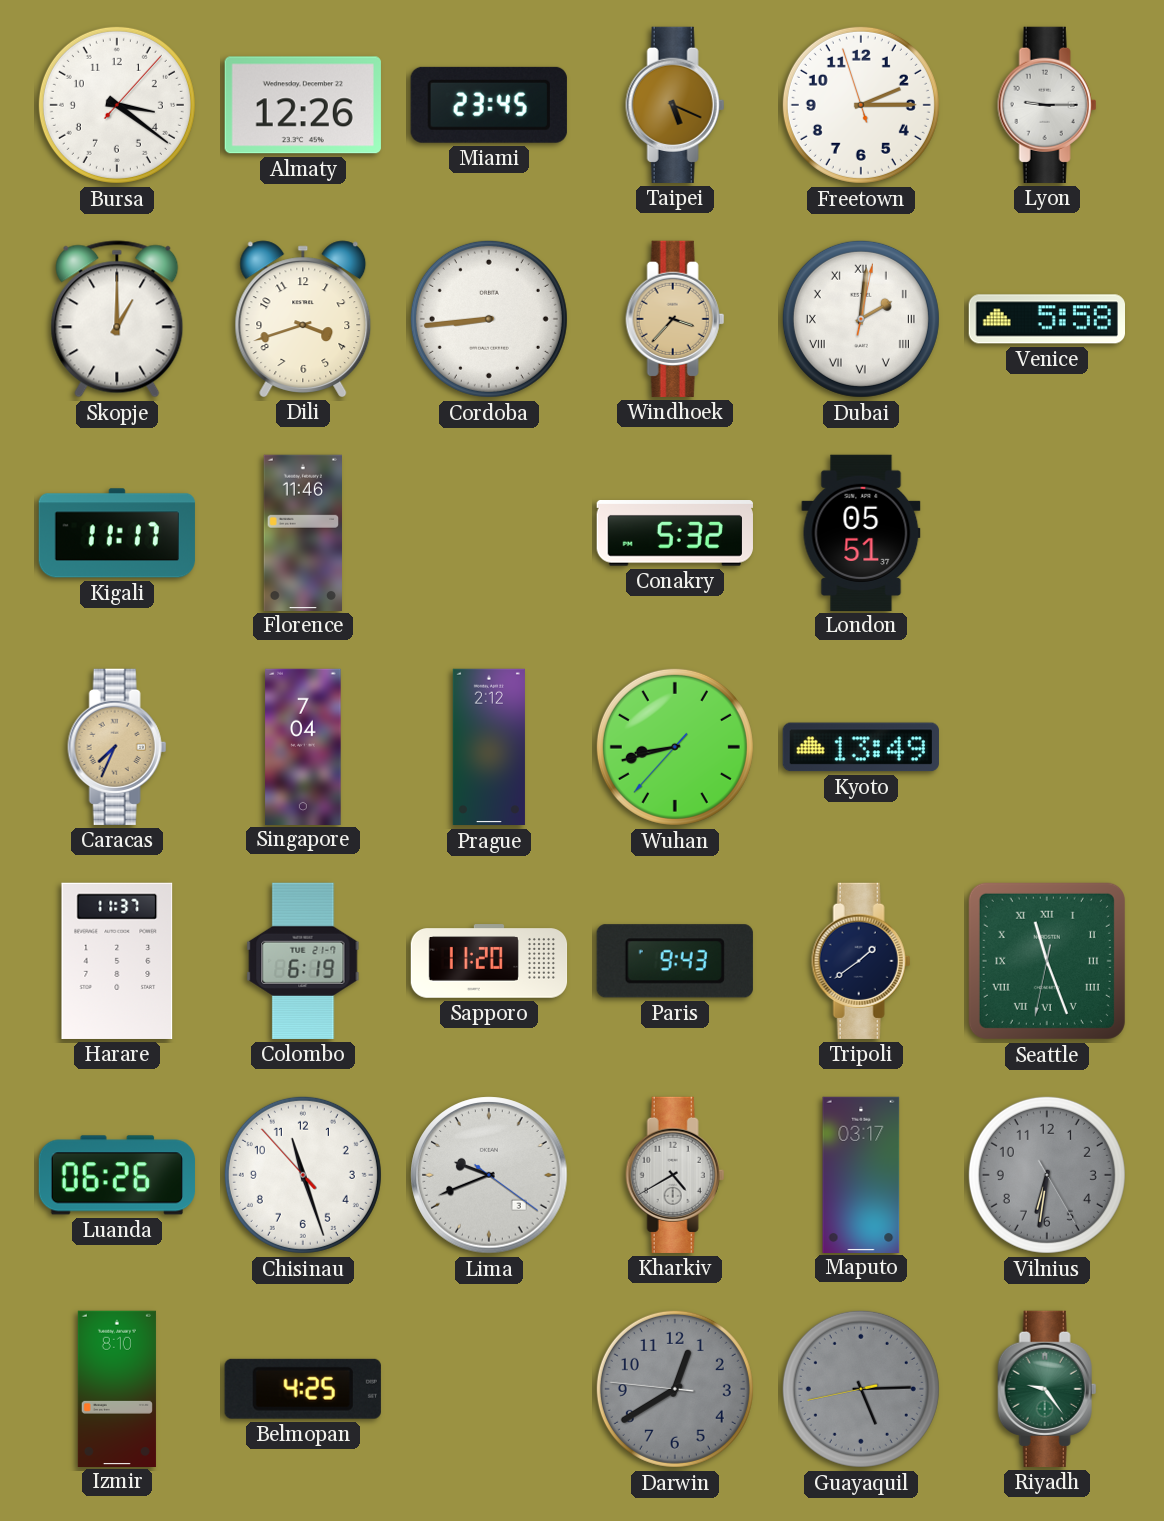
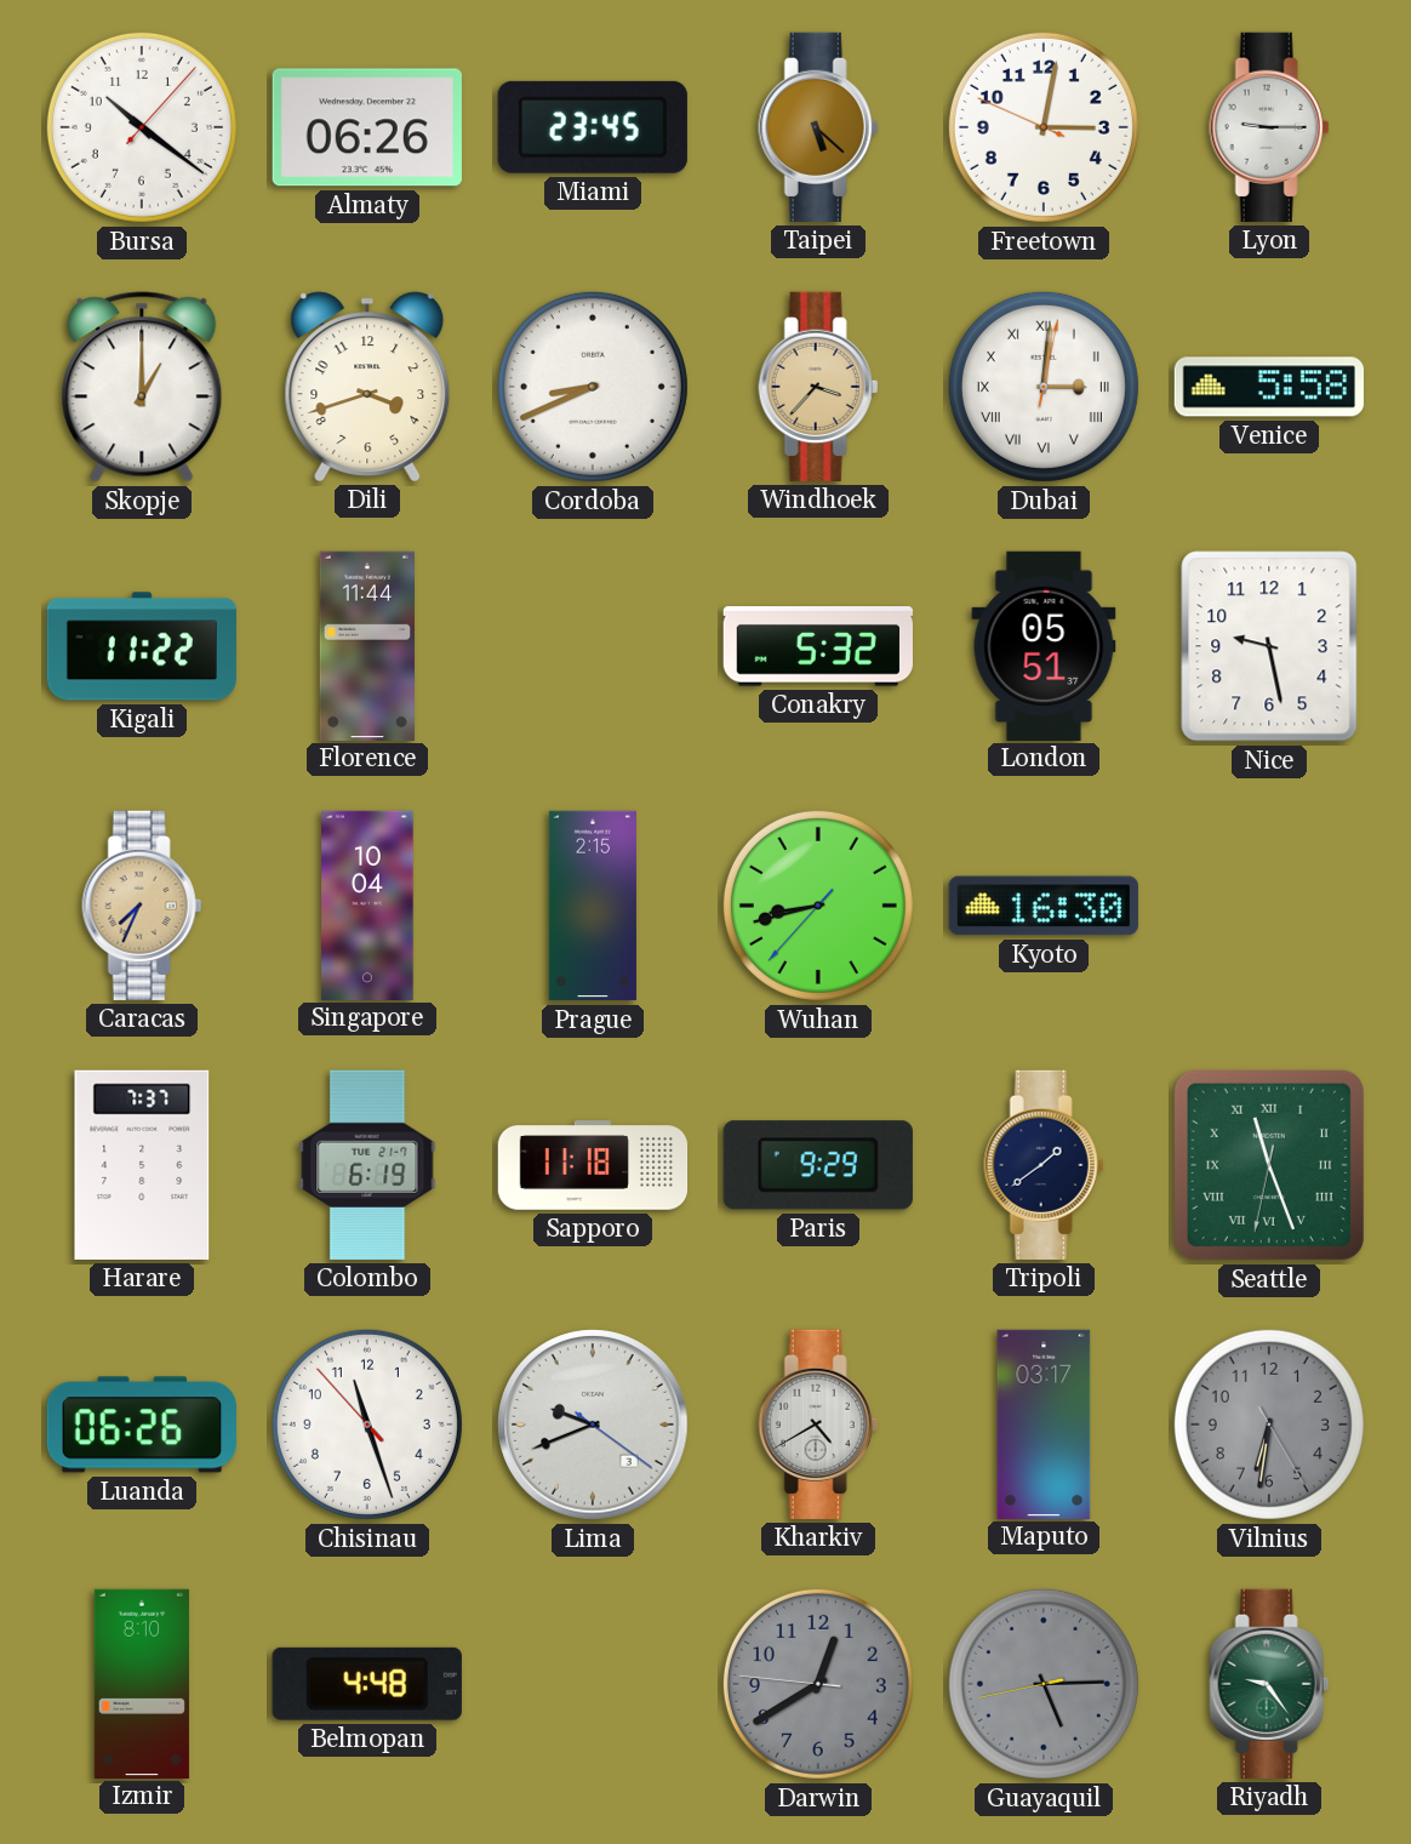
Bursa: 3:21 -> 10:21 (142, 127)
Almaty: 12:26 -> 06:26 (367, 127)
Taipei: 5:19 -> 5:22 (818, 127)
Freetown: 2:14 -> 3:01 (1044, 127)
Cordoba: 8:44 -> 8:41 (593, 387)
Dubai: 2:01 -> 3:01 (1044, 387)
Kigali: 11:17 -> 11:22 (142, 646)
Florence: 11:46 -> 11:44 (366, 645)
Nice: none -> 9:28 (1269, 646)
Singapore: 7:04 -> 10:04 (367, 904)
Prague: 2:12 -> 2:15 (593, 906)
Kyoto: 13:49 -> 16:30 (1044, 906)
Harare: 11:37 -> 7:37 (142, 1165)
Sapporo: 11:20 -> 11:18 (593, 1165)
Paris: 9:43 -> 9:29 (818, 1165)
Belmopan: 4:25 -> 4:48 (367, 1684)
